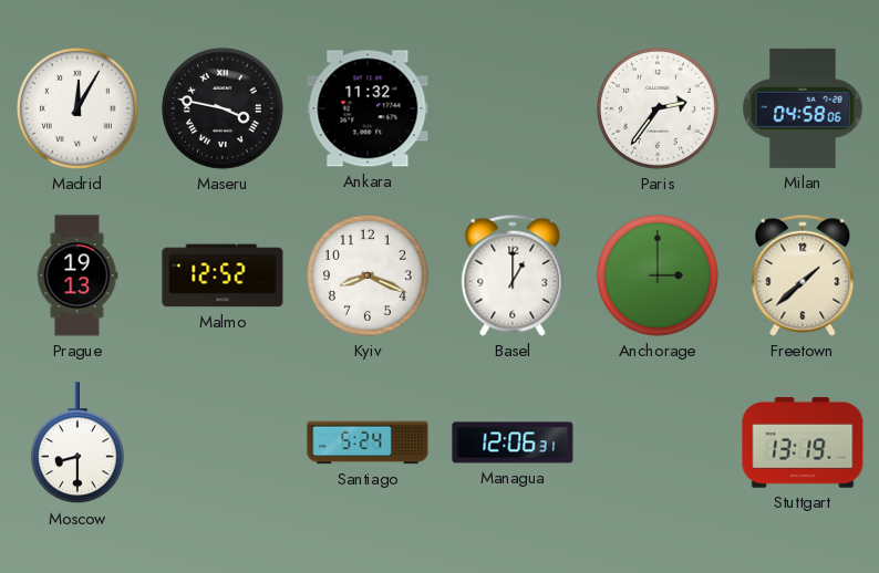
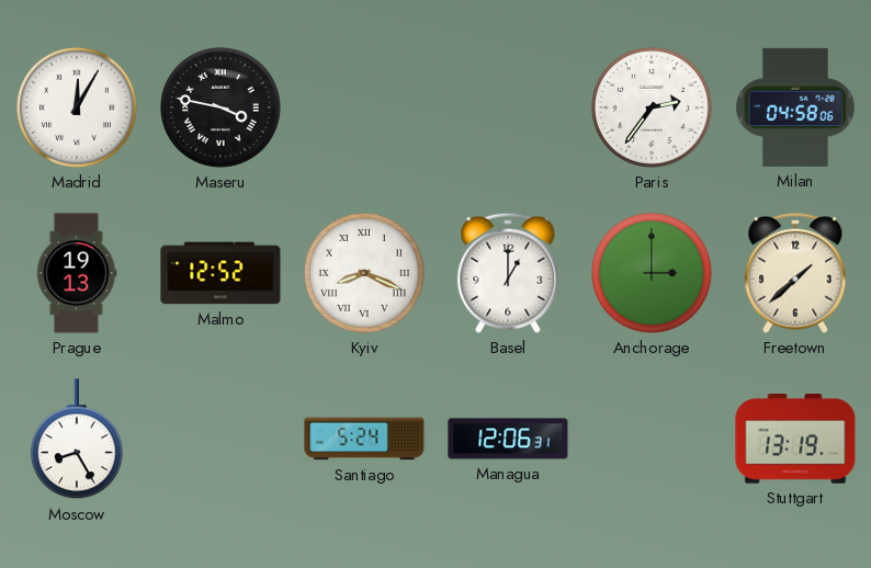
Ankara: 11:32 -> none (368, 108)
Kyiv numerals: Arabic -> Roman (364, 273)
Moscow: 8:30 -> 8:25 (77, 440)
